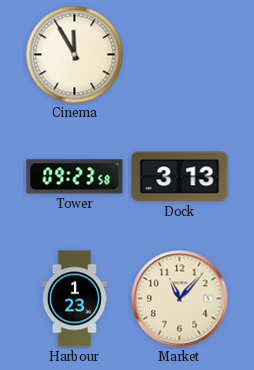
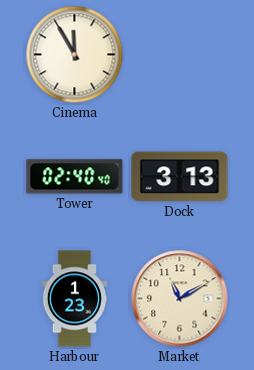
Tower: 09:23 -> 02:40 (75, 177)
Market: 11:07 -> 11:10 (180, 299)
